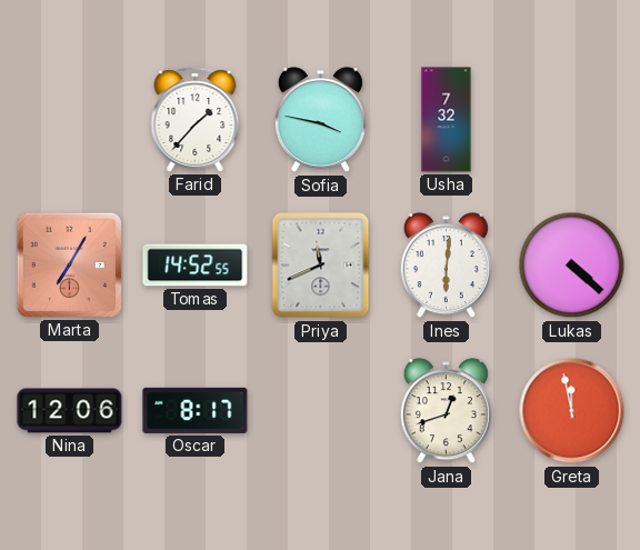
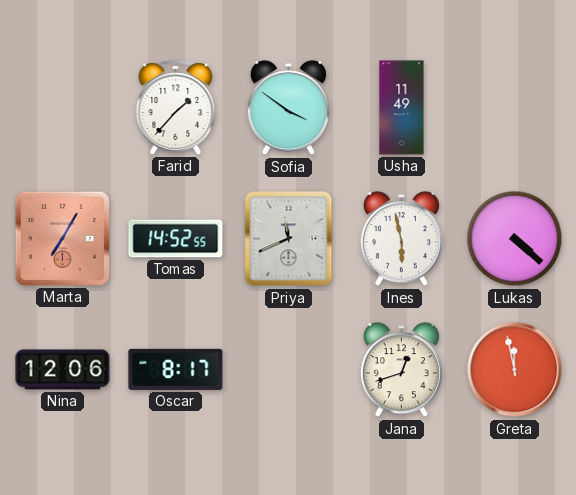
Sofia: 3:47 -> 3:51 (288, 108)
Usha: 7:32 -> 11:49 (402, 108)
Ines: 6:01 -> 5:58 (401, 239)
